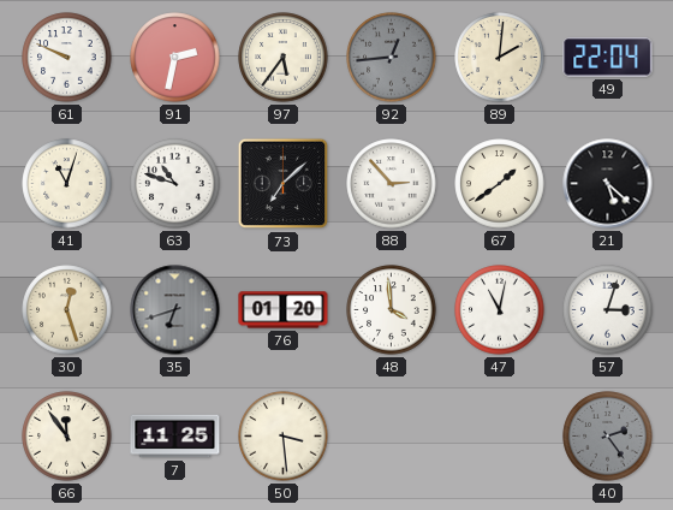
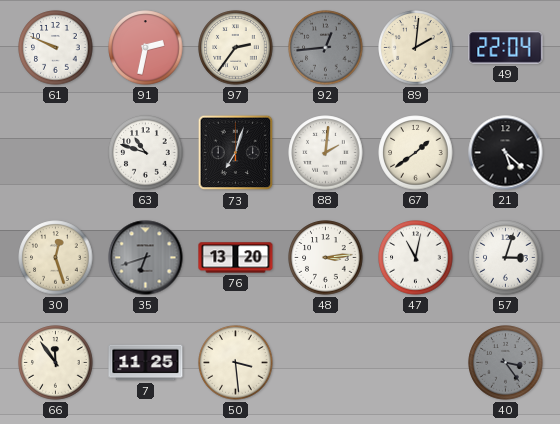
97: 5:36 -> 2:36 (236, 48)
41: 11:03 -> none (67, 184)
73: 7:08 -> 7:03 (236, 153)
88: 2:53 -> 2:01 (326, 153)
76: 01:20 -> 13:20 (236, 258)
48: 3:59 -> 3:14 (326, 258)
40: 2:24 -> 3:24 (506, 363)
